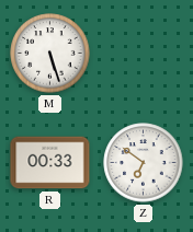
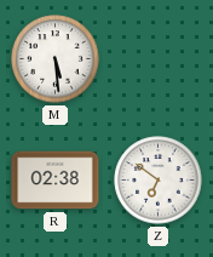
M: 5:27 -> 5:29 (56, 59)
R: 00:33 -> 02:38 (56, 181)
